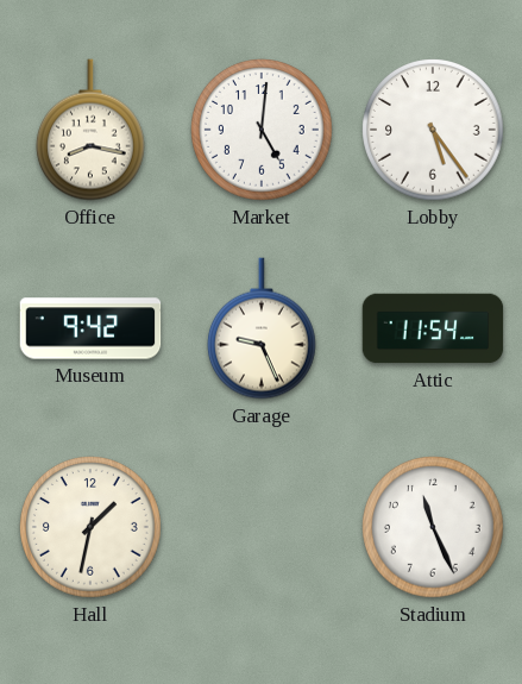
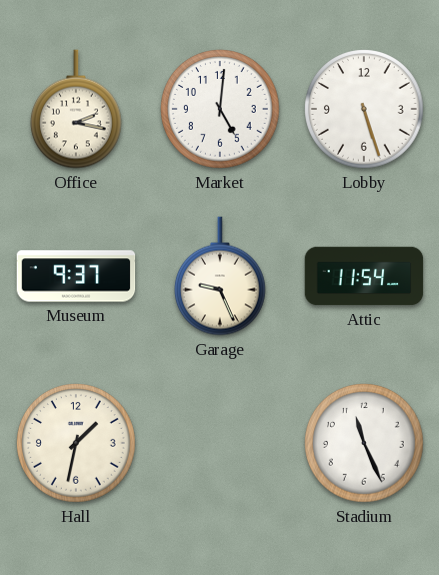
Office: 8:17 -> 2:17 (76, 109)
Lobby: 5:24 -> 5:27 (365, 110)
Museum: 9:42 -> 9:37 (76, 276)
